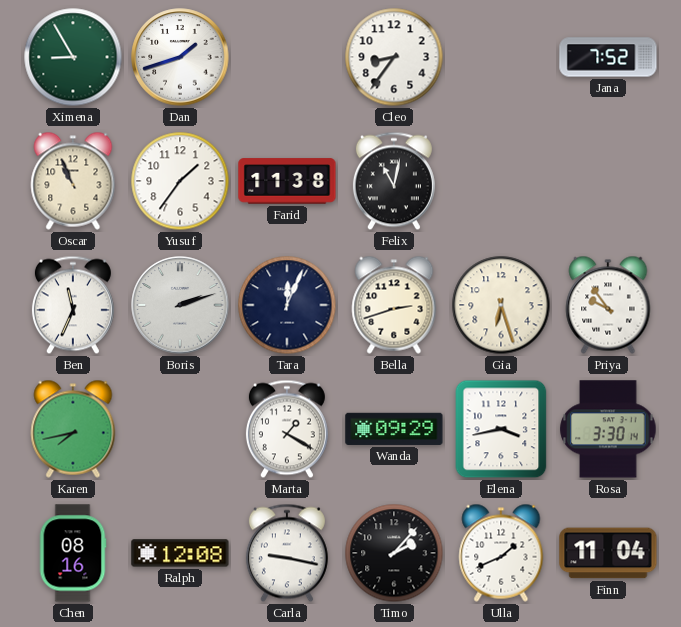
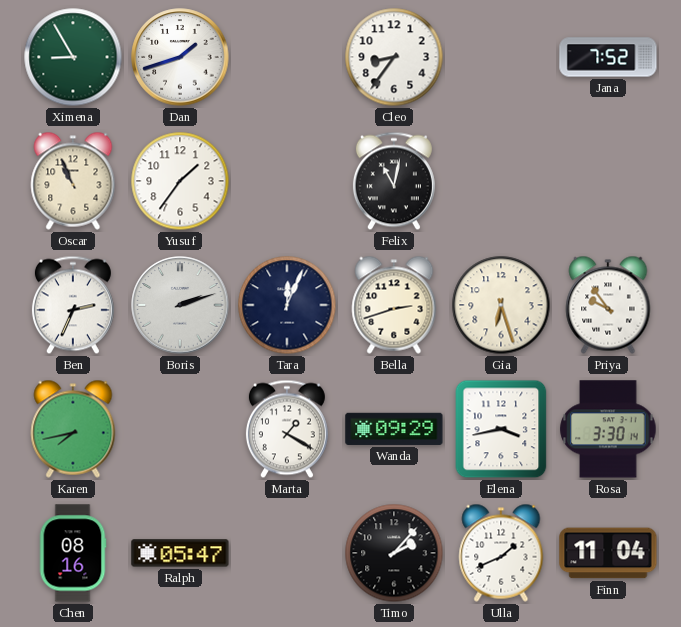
Farid: 11:38 -> none (287, 181)
Ben: 11:34 -> 2:34 (73, 305)
Ralph: 12:08 -> 05:47 (180, 553)
Carla: 9:17 -> none (287, 553)
